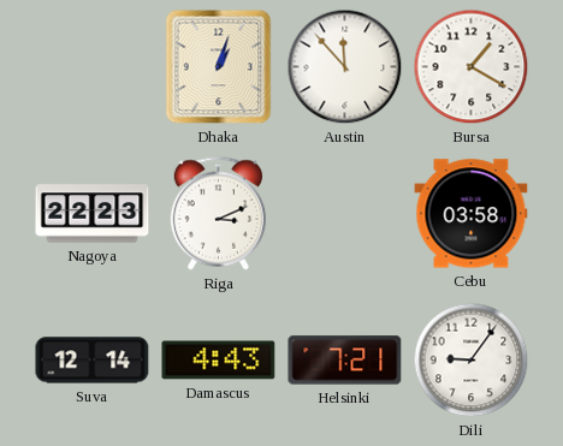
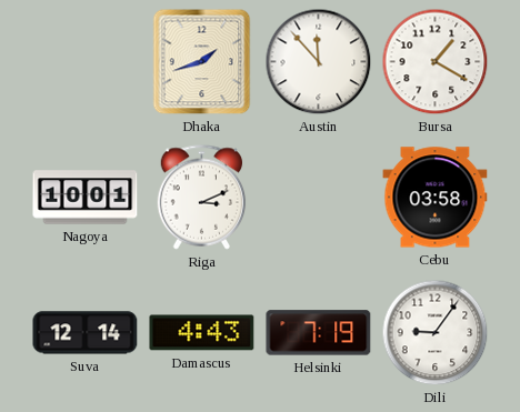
Dhaka: 1:03 -> 1:42 (202, 62)
Nagoya: 22:23 -> 10:01 (86, 198)
Helsinki: 7:21 -> 7:19 (319, 333)
